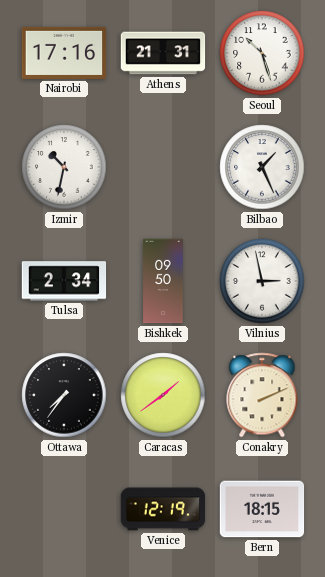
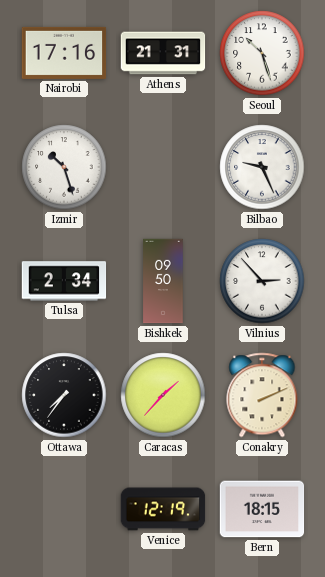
Izmir: 10:32 -> 10:27 (64, 167)
Bilbao: 1:26 -> 9:26 (262, 167)
Vilnius: 2:58 -> 2:53 (262, 281)
Caracas: 1:39 -> 1:37 (163, 395)
